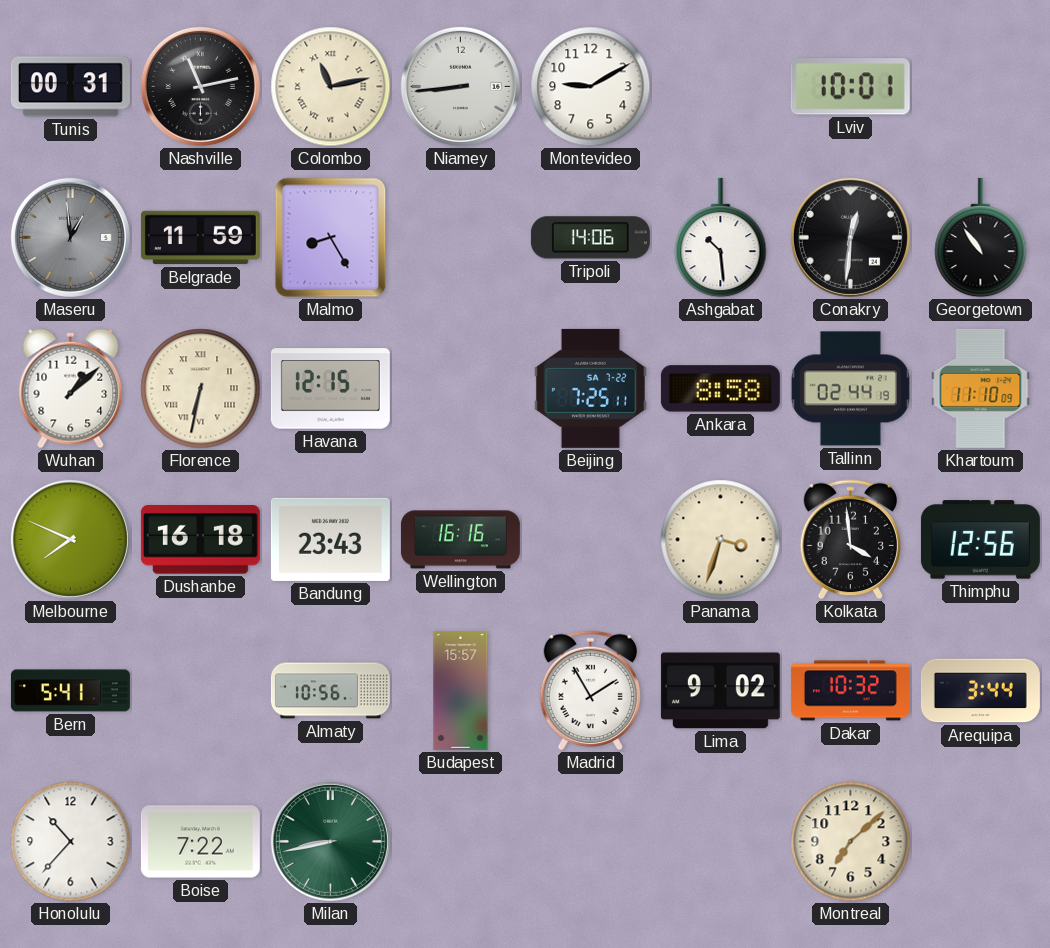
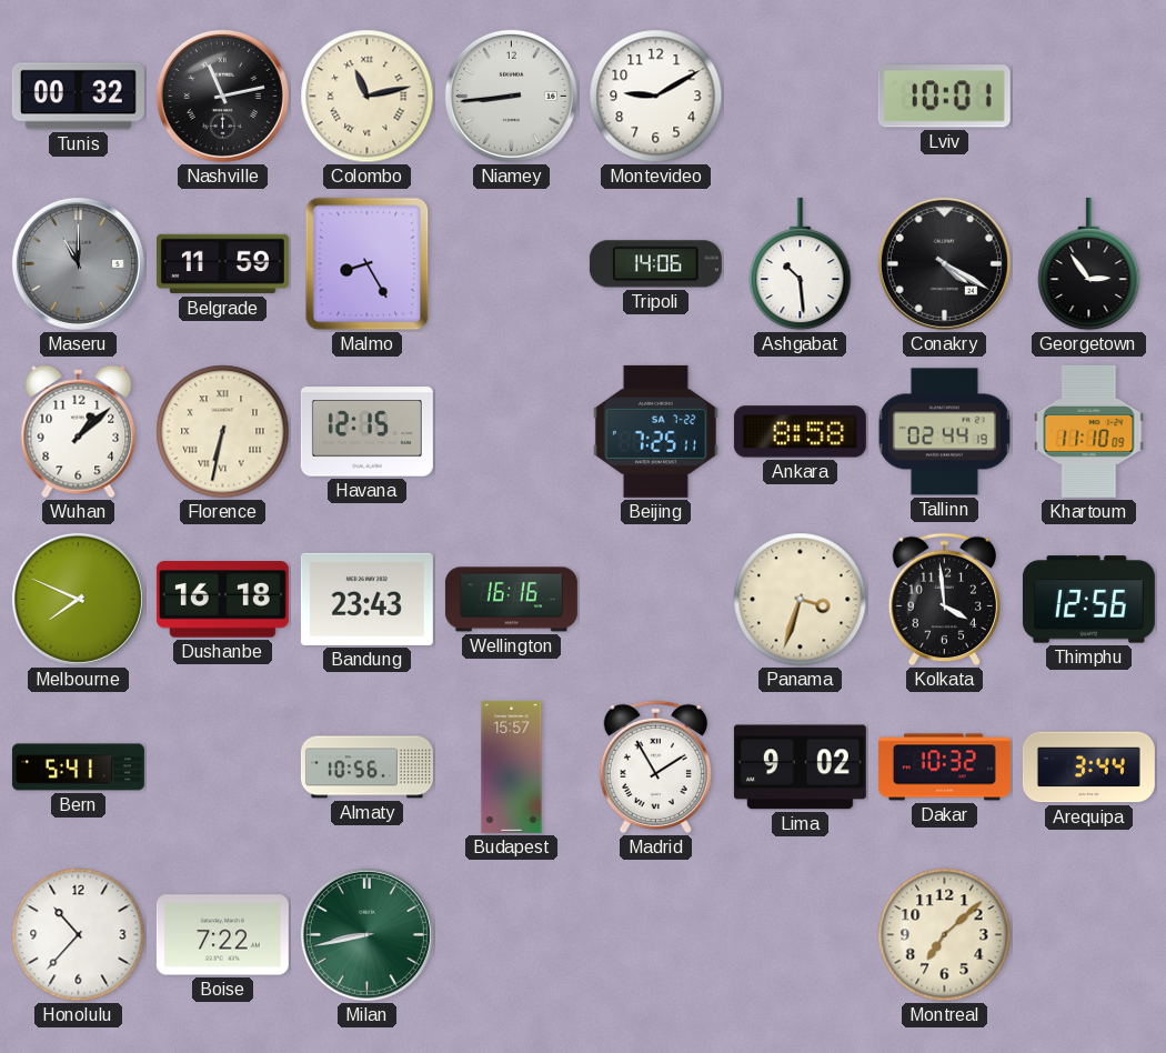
Tunis: 00:31 -> 00:32 (78, 97)
Maseru: 12:59 -> 11:00 (78, 263)
Conakry: 12:31 -> 4:20 (944, 263)
Georgetown: 10:54 -> 2:54 (1089, 264)
